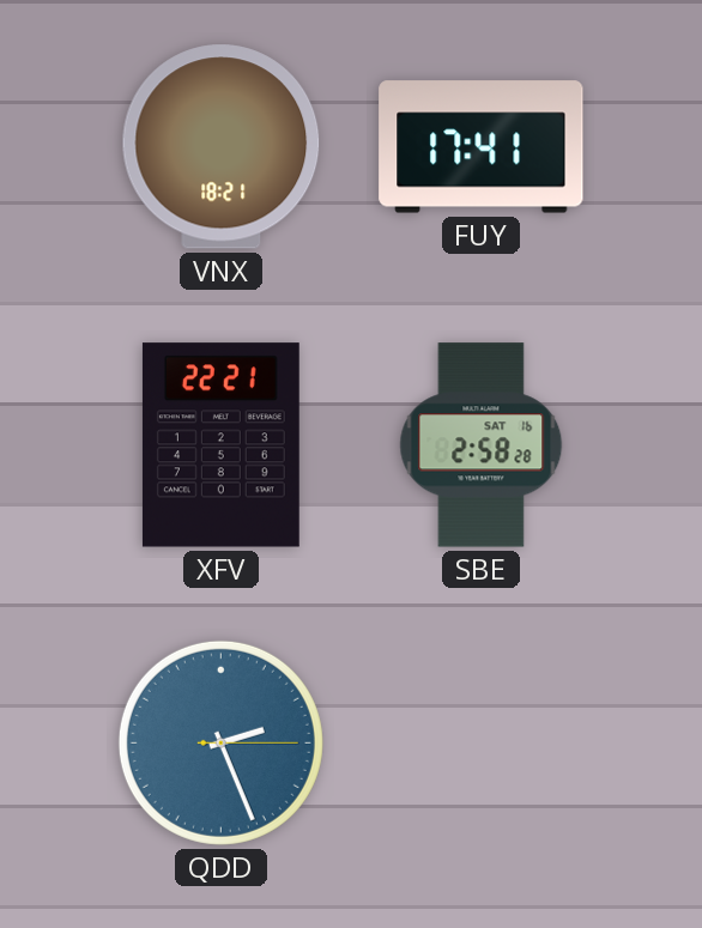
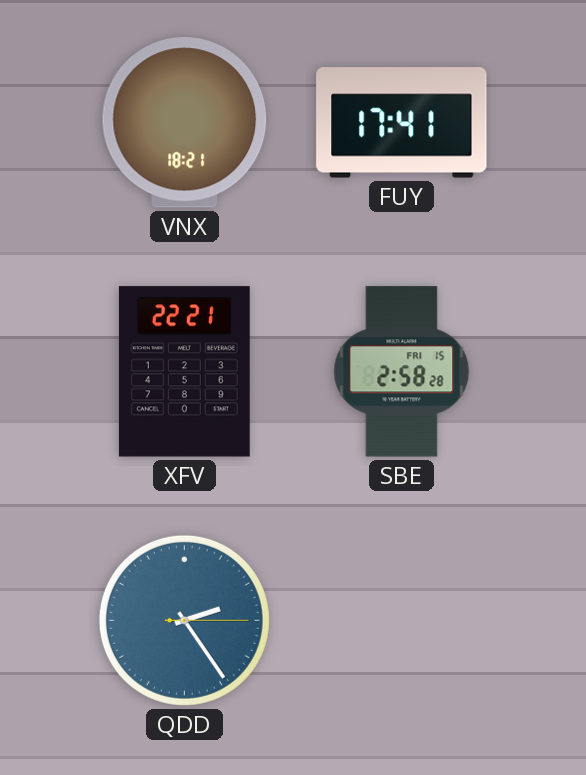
SBE date: SAT 16 -> FRI 15 (402, 372)
QDD: 2:26 -> 2:24 (184, 620)
